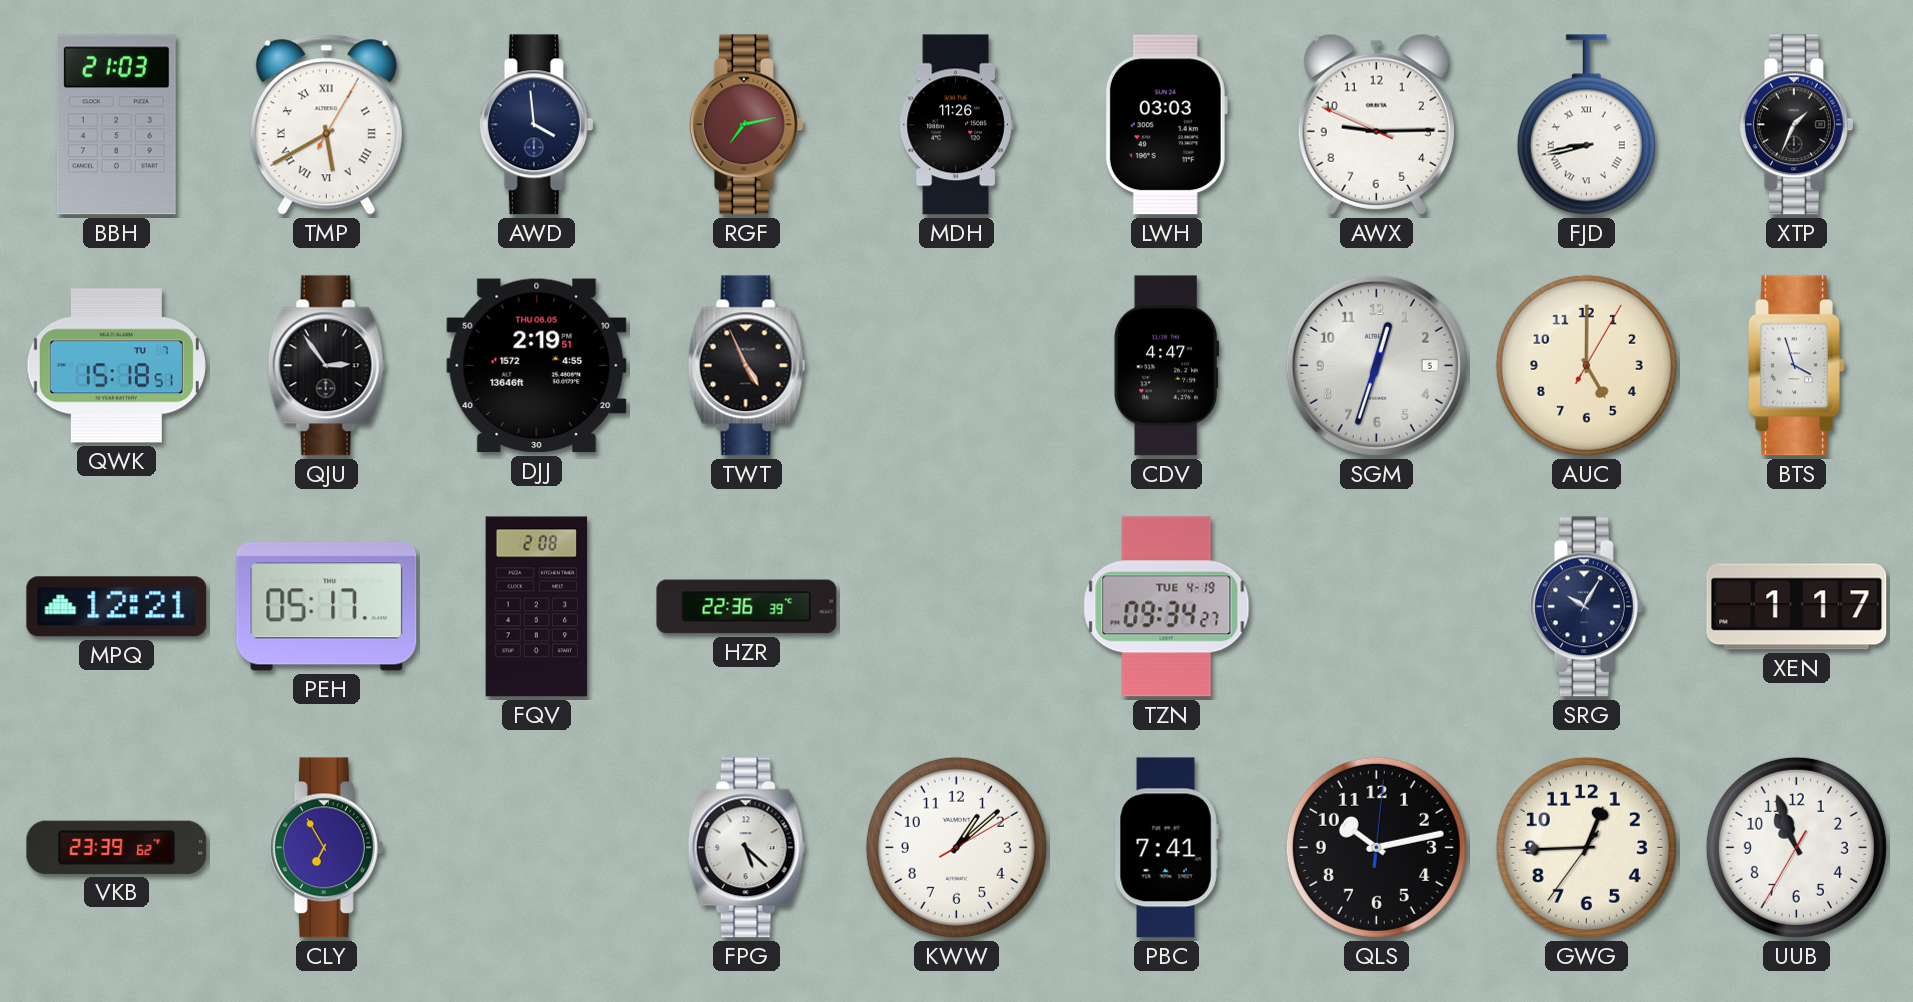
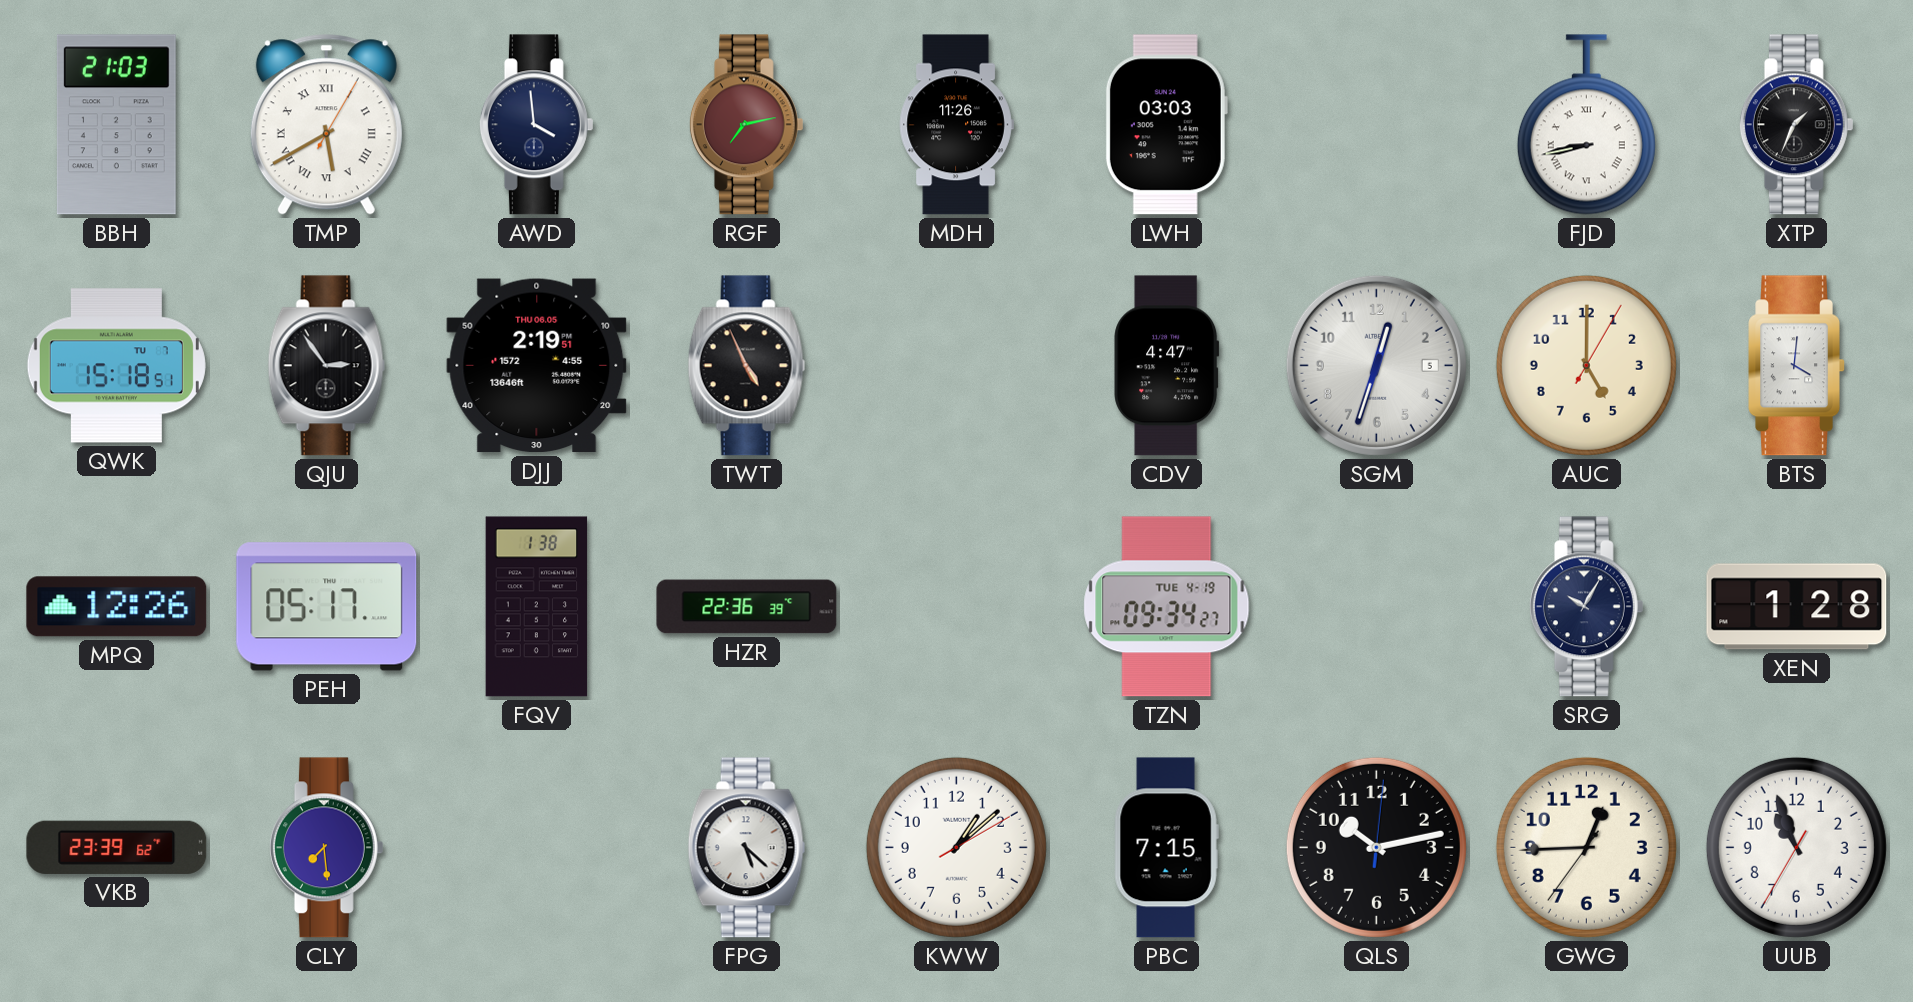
AWX: 9:14 -> none (1376, 124)
BTS: 3:57 -> 4:01 (1796, 366)
MPQ: 12:21 -> 12:26 (117, 607)
FQV: 2:08 -> 1:38 (537, 607)
XEN: 1:17 -> 1:28 (1797, 607)
CLY: 6:55 -> 7:29 (326, 848)
PBC: 7:41 -> 7:15 (1166, 848)
